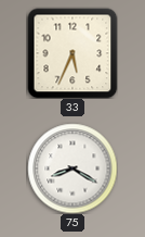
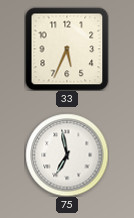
75: 8:20 -> 6:58 (67, 155)
